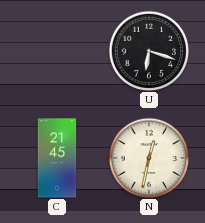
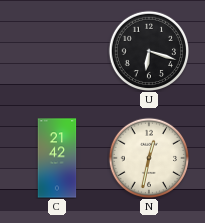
C: 21:45 -> 21:42 (57, 158)
